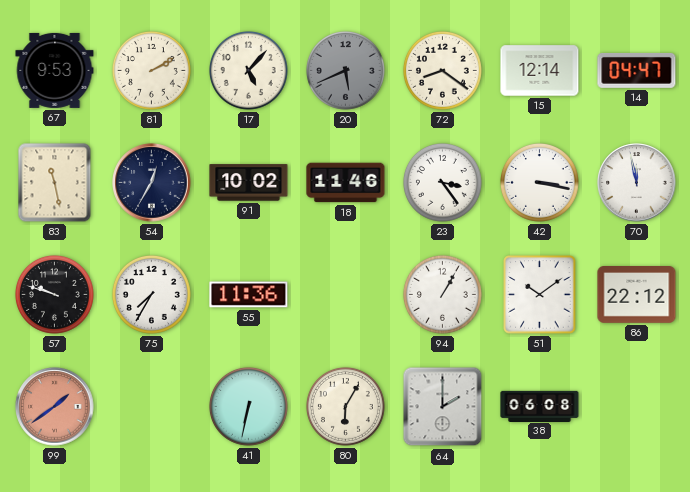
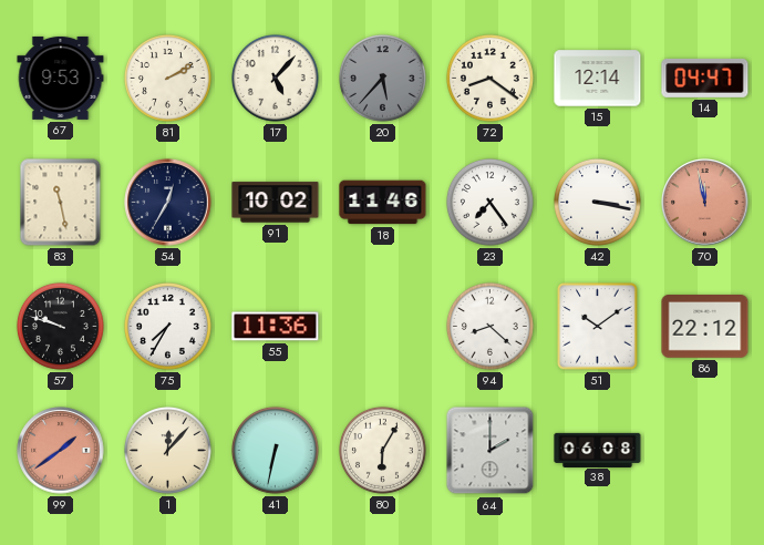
20: 5:41 -> 5:37 (382, 78)
23: 3:24 -> 7:24 (489, 202)
70 dial: white -> salmon (705, 203)
94: 1:05 -> 8:22 (489, 326)
1: none -> 12:07 (167, 450)
